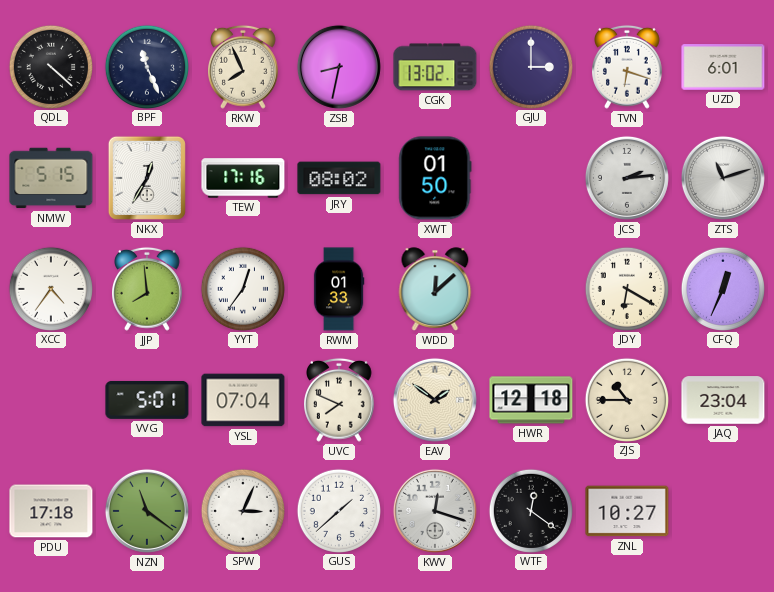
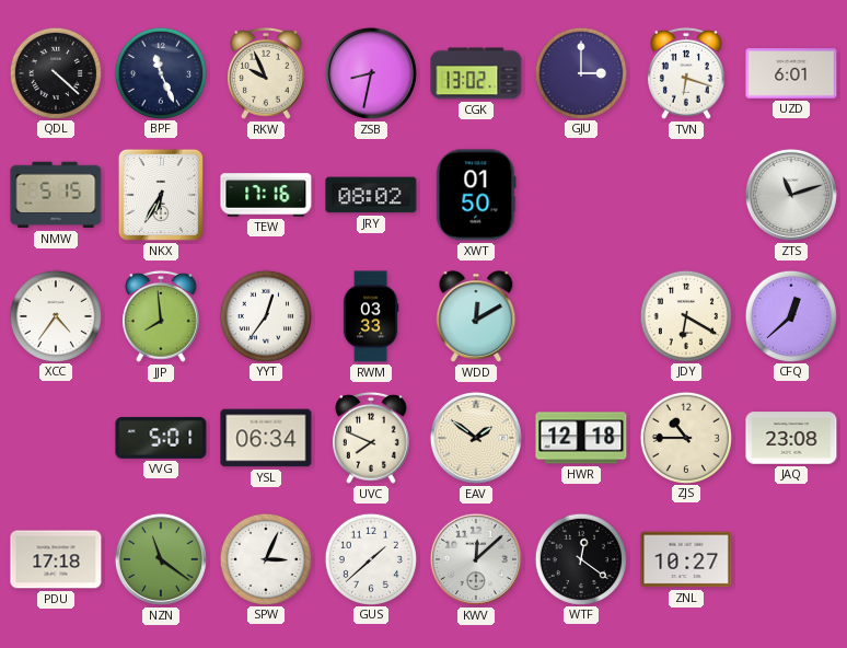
RKW: 7:56 -> 9:56 (267, 73)
NKX: 12:35 -> 6:35 (161, 195)
JCS: 2:14 -> none (627, 178)
RWM: 01:33 -> 03:33 (371, 316)
WDD: 12:08 -> 12:10 (476, 316)
CFQ: 12:34 -> 12:38 (790, 315)
YSL: 07:04 -> 06:34 (266, 438)
JAQ: 23:04 -> 23:08 (791, 438)
KWV: 12:18 -> 12:08 (476, 559)
